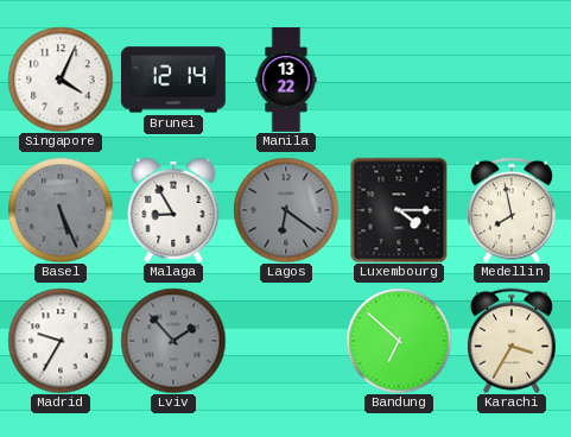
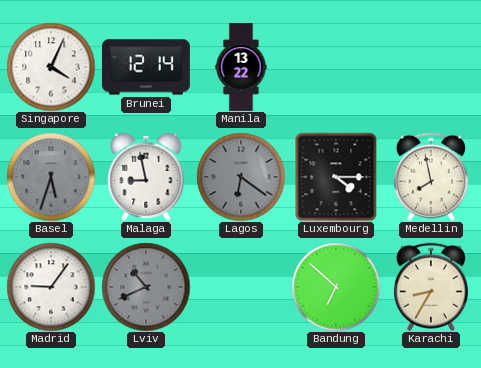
Basel: 5:26 -> 5:33 (51, 177)
Malaga: 8:55 -> 8:58 (146, 177)
Madrid: 9:35 -> 9:06 (51, 287)
Lviv: 1:53 -> 10:41 (146, 287)
Karachi: 3:35 -> 8:35 (431, 287)
